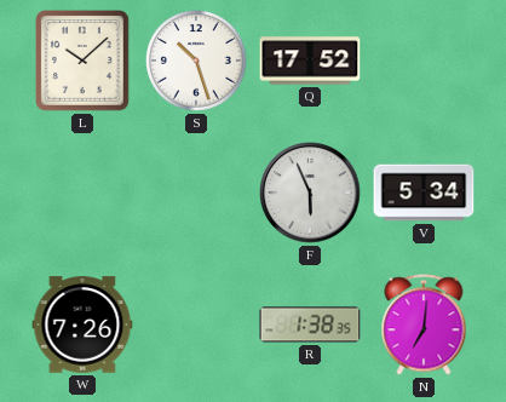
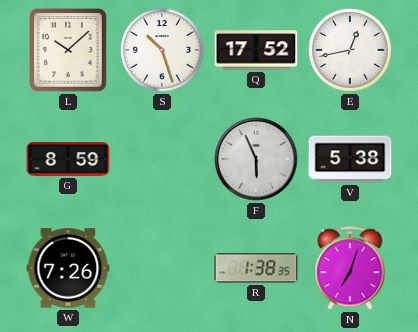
E: none -> 12:43 (351, 51)
G: none -> 8:59 (68, 160)
V: 5:34 -> 5:38 (350, 159)
N: 7:01 -> 7:03 (350, 268)
